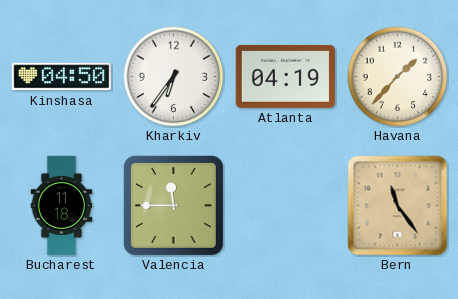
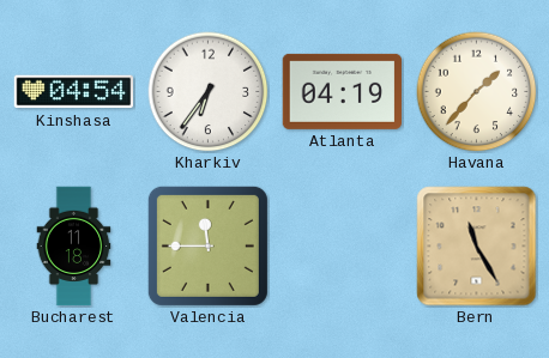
Kinshasa: 04:50 -> 04:54 (74, 92)
Bern: 11:24 -> 11:25 (477, 247)
